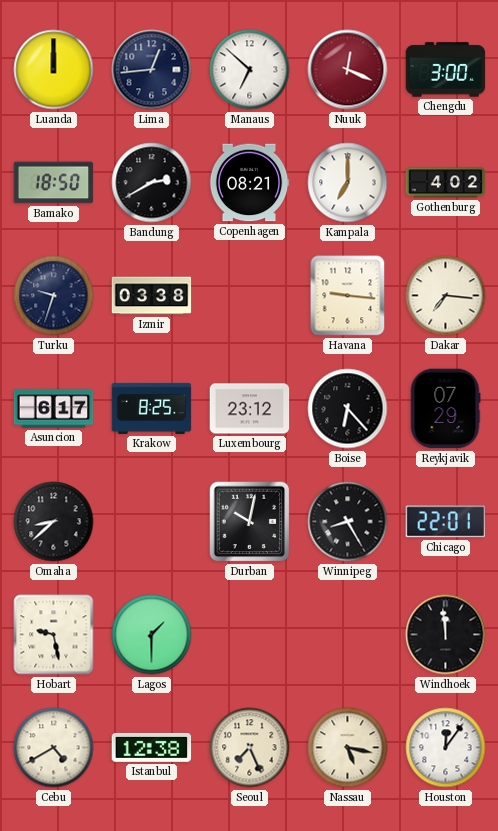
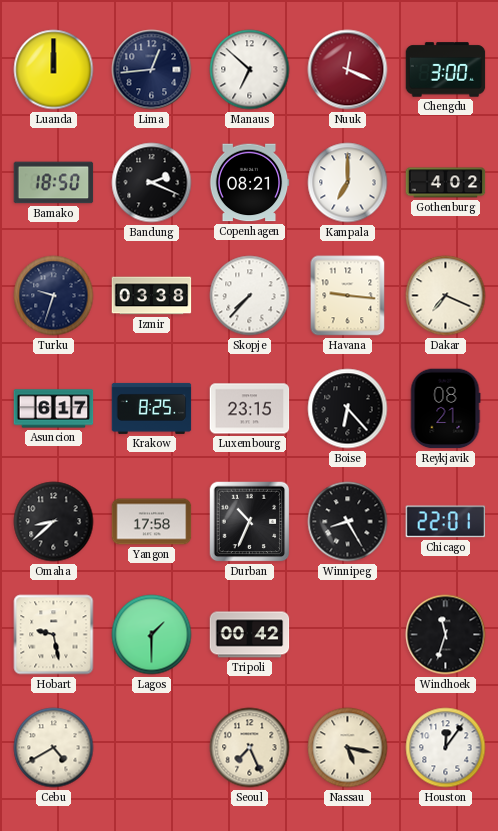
Bandung: 2:40 -> 2:19 (152, 183)
Skopje: none -> 7:37 (250, 296)
Dakar: 7:16 -> 7:19 (446, 296)
Luxembourg: 23:12 -> 23:15 (250, 409)
Reykjavik: 07:29 -> 08:21 (445, 409)
Yangon: none -> 17:58 (152, 522)
Durban: 10:02 -> 10:34 (250, 522)
Tripoli: none -> 00:42 (250, 635)
Windhoek: 11:59 -> 11:33 (446, 635)
Istanbul: 12:38 -> none (152, 747)
